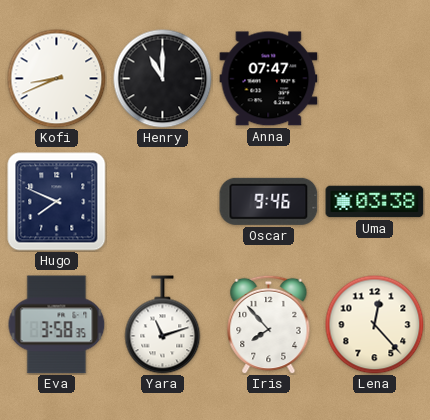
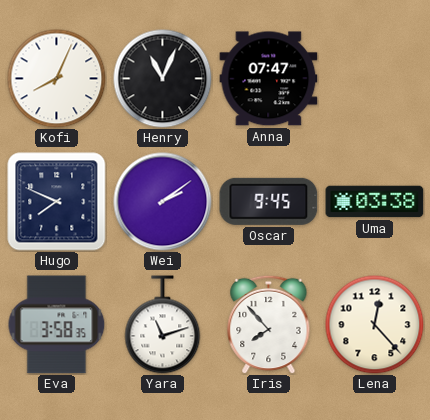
Kofi: 8:41 -> 8:04 (57, 79)
Henry: 11:00 -> 11:04 (163, 79)
Wei: none -> 2:09 (163, 202)
Oscar: 9:46 -> 9:45 (269, 201)
